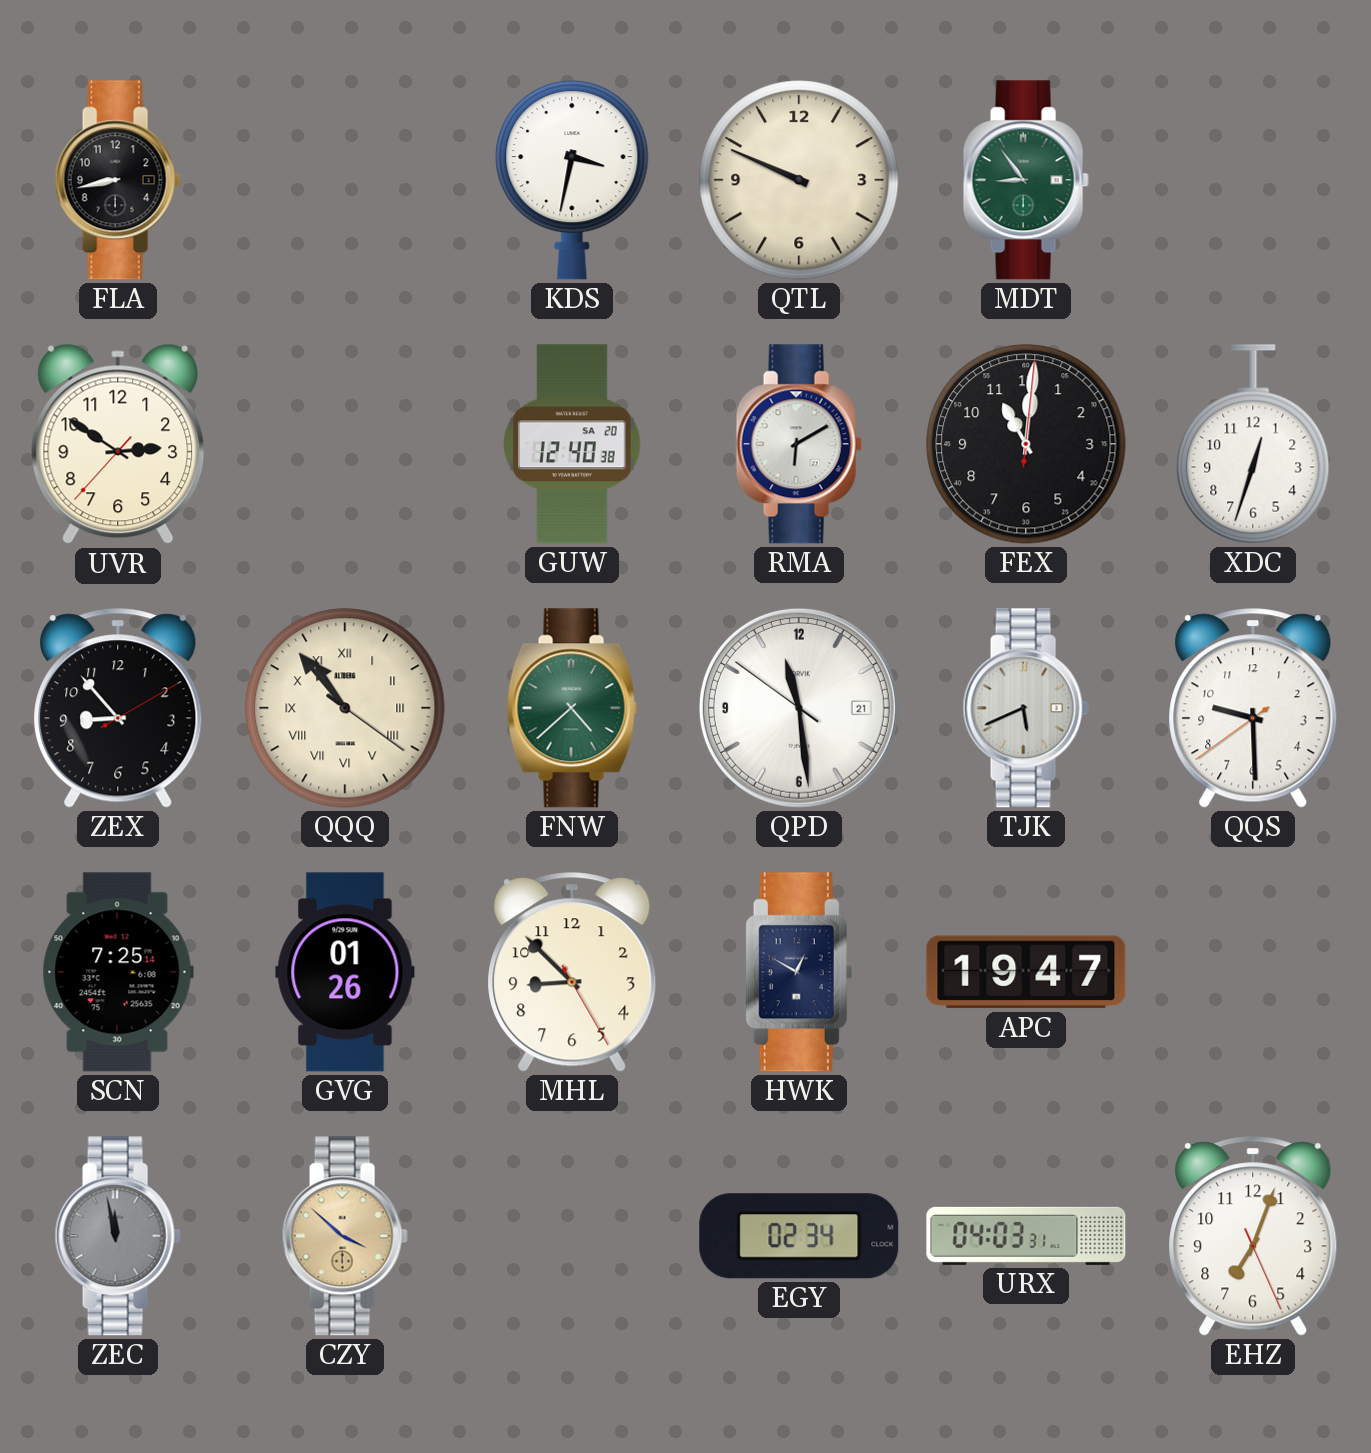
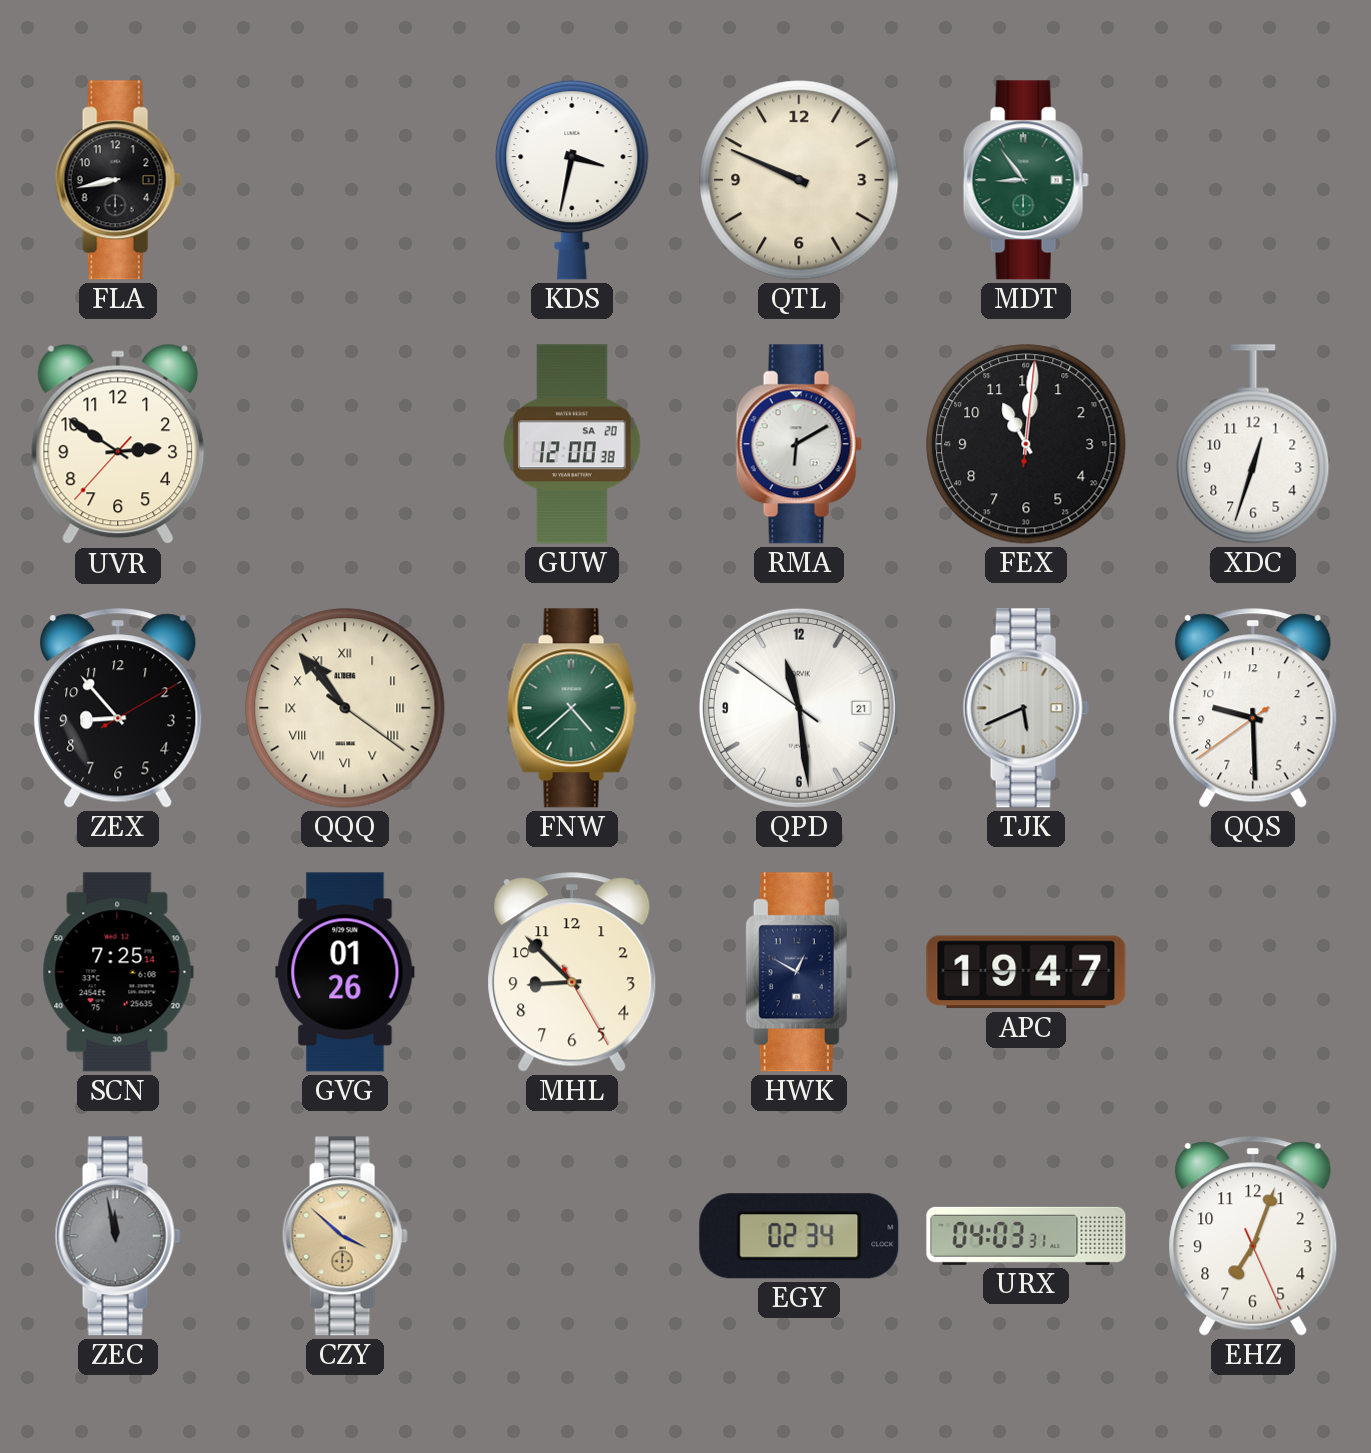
GUW: 12:40 -> 12:00 (573, 444)
